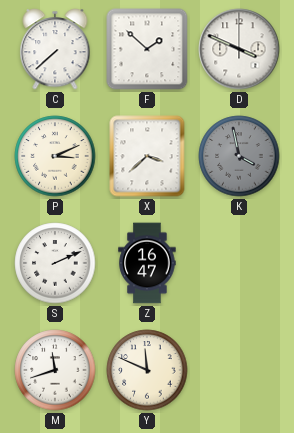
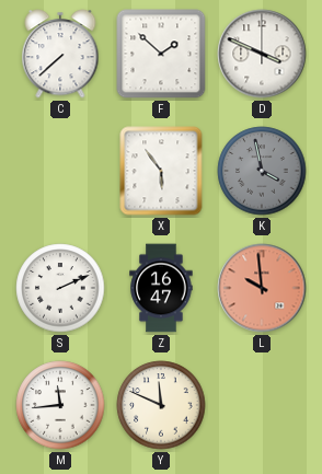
P: 3:11 -> none (55, 156)
X: 3:38 -> 5:54 (161, 171)
L: none -> 9:59 (262, 288)
M: 11:42 -> 11:44 (60, 405)
